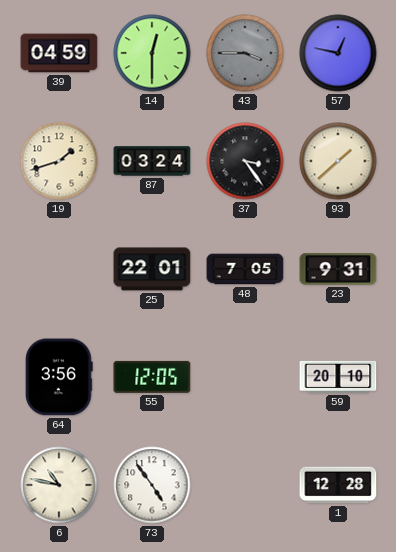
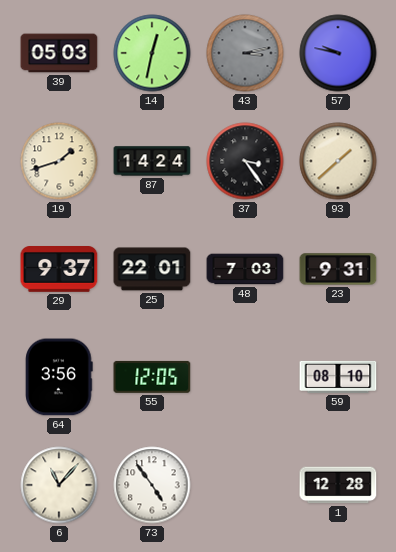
39: 04:59 -> 05:03 (59, 53)
14: 12:30 -> 12:32 (152, 53)
43: 3:45 -> 3:13 (245, 53)
57: 12:47 -> 9:47 (338, 53)
87: 03:24 -> 14:24 (152, 161)
29: none -> 9:37 (59, 270)
48: 7:05 -> 7:03 (245, 269)
59: 20:10 -> 08:10 (338, 377)
6: 10:47 -> 11:07 (59, 485)
